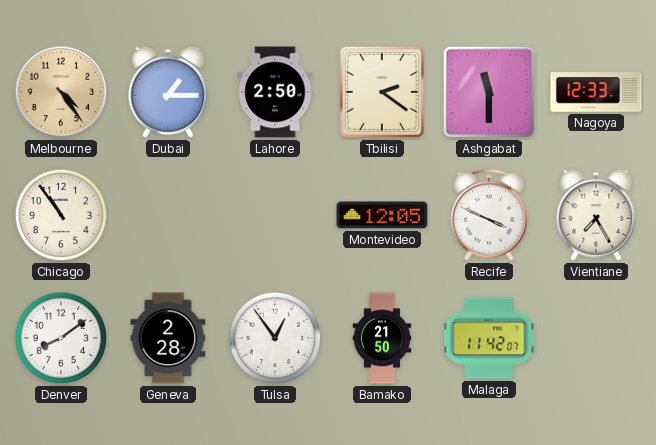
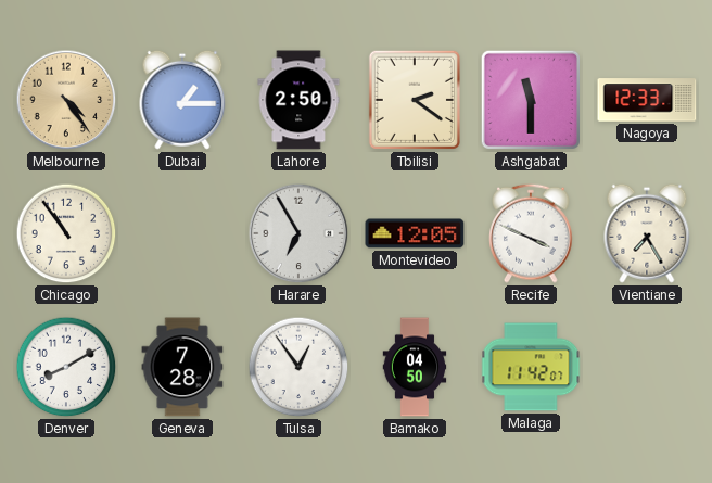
Harare: none -> 6:55 (298, 233)
Denver: 8:09 -> 8:10 (66, 367)
Geneva: 2:28 -> 7:28 (182, 367)
Bamako: 21:50 -> 04:50 (415, 367)
